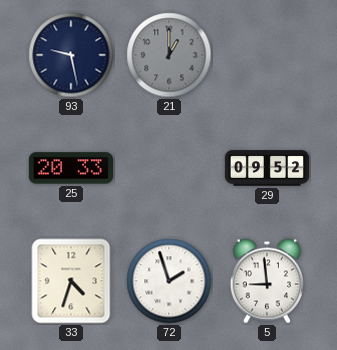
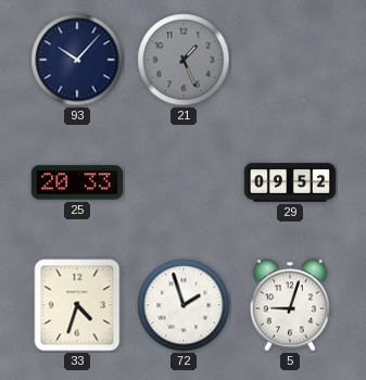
93: 9:28 -> 10:07 (77, 60)
21: 1:00 -> 1:26 (184, 60)
5: 8:59 -> 9:03 (290, 305)
